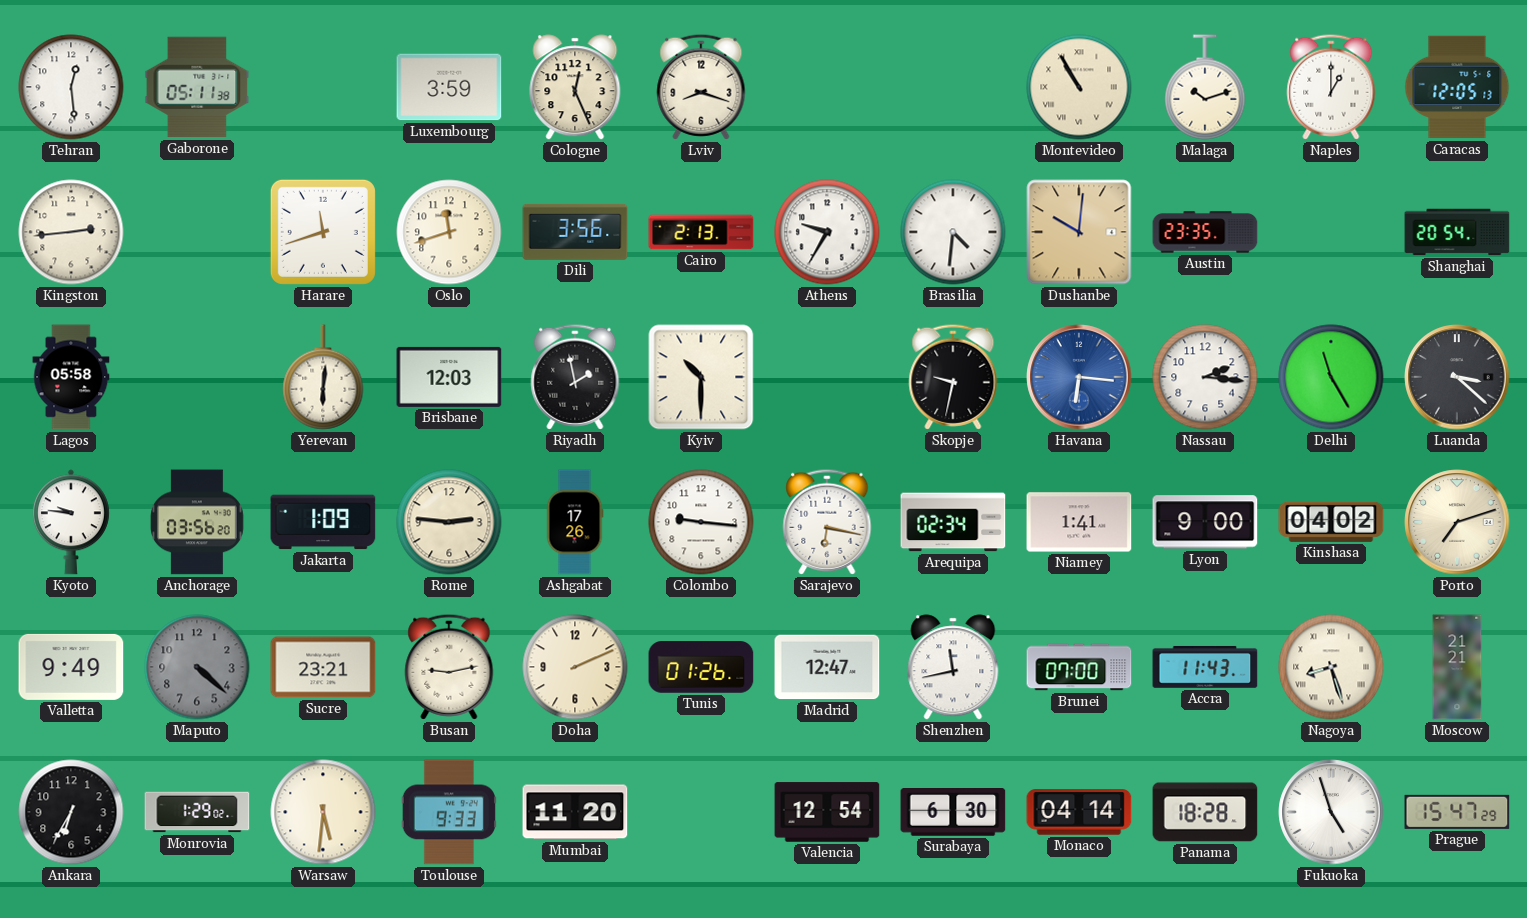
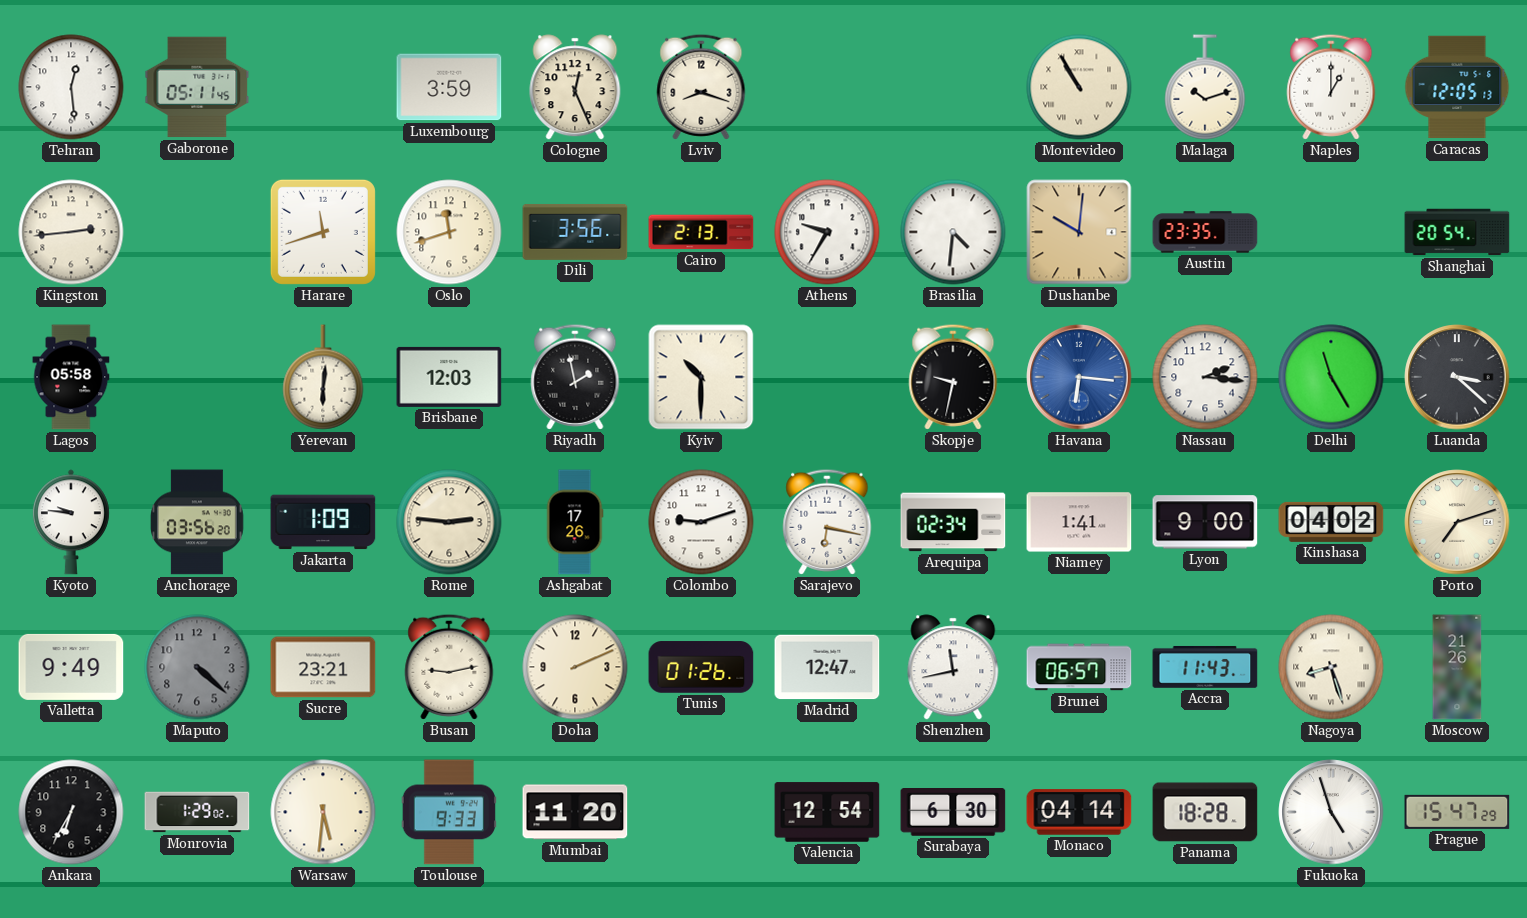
Gaborone: 05:11:38 -> 05:11:45 (197, 87)
Colombo: 9:16 -> 9:12 (701, 522)
Brunei: 07:00 -> 06:57 (1079, 667)
Moscow: 21:21 -> 21:26 (1457, 667)
